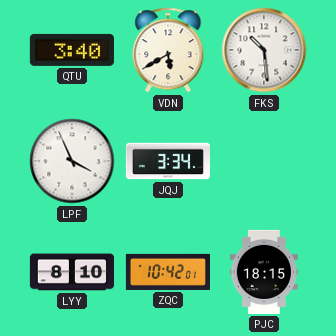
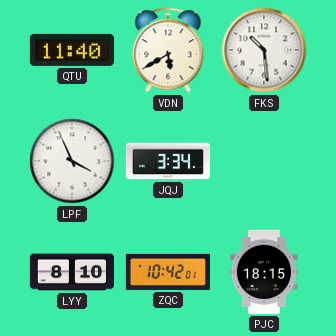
QTU: 3:40 -> 11:40 (72, 50)
